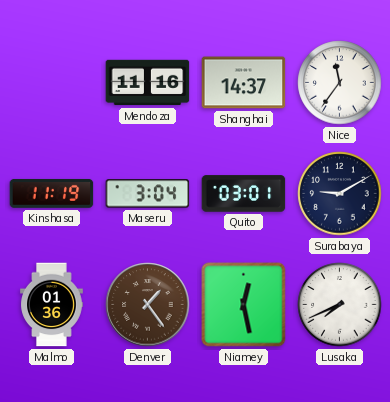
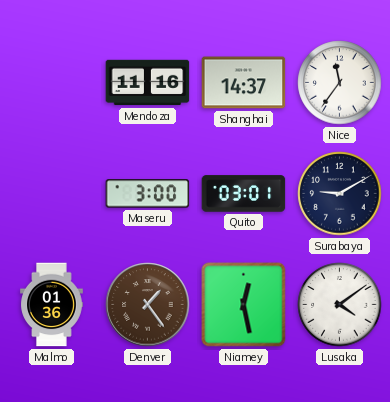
Kinshasa: 11:19 -> none (52, 193)
Maseru: 3:04 -> 3:00 (148, 194)
Lusaka: 7:41 -> 4:09 (340, 305)
